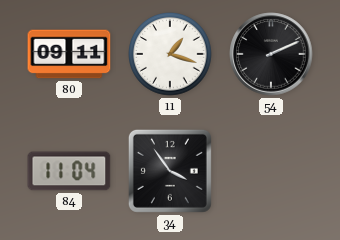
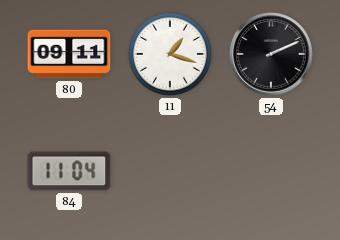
34: 3:54 -> none (170, 171)
